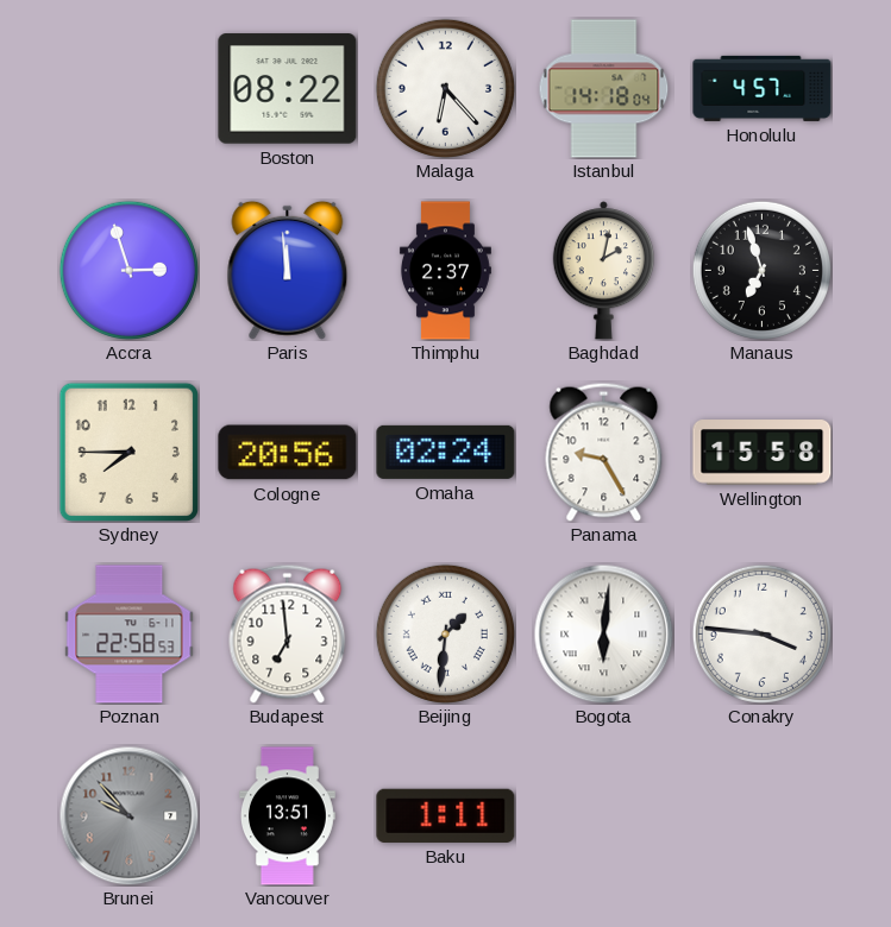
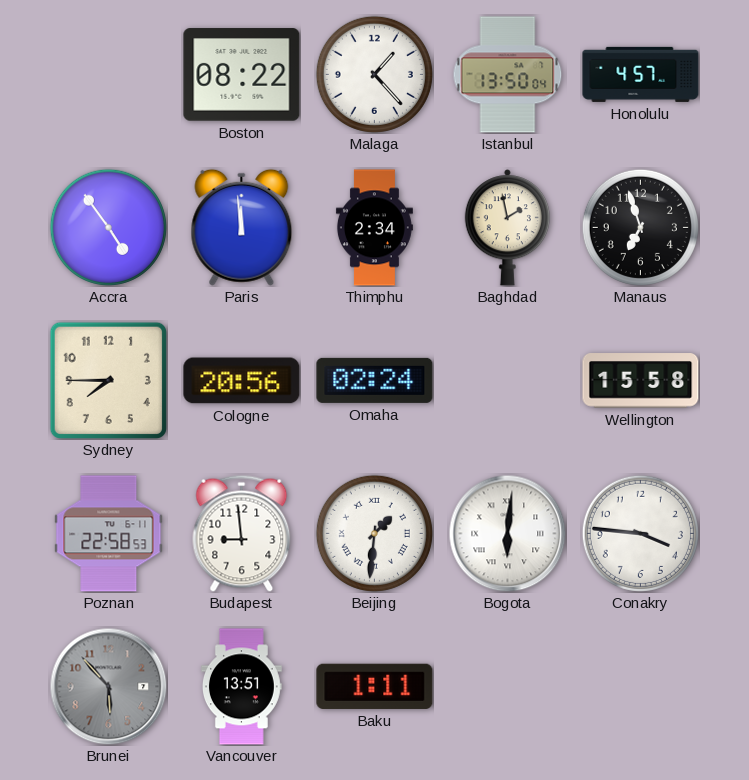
Malaga: 6:23 -> 1:23 (374, 74)
Istanbul: 14:18 -> 13:50 (508, 75)
Accra: 2:57 -> 4:54 (108, 227)
Thimphu: 2:37 -> 2:34 (374, 228)
Baghdad: 2:02 -> 1:58 (507, 228)
Panama: 9:25 -> none (604, 452)
Budapest: 6:59 -> 8:59 (242, 533)
Brunei: 9:53 -> 5:53 (108, 686)
